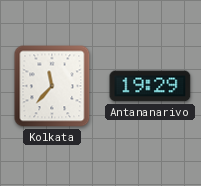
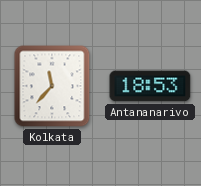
Antananarivo: 19:29 -> 18:53 (150, 86)
